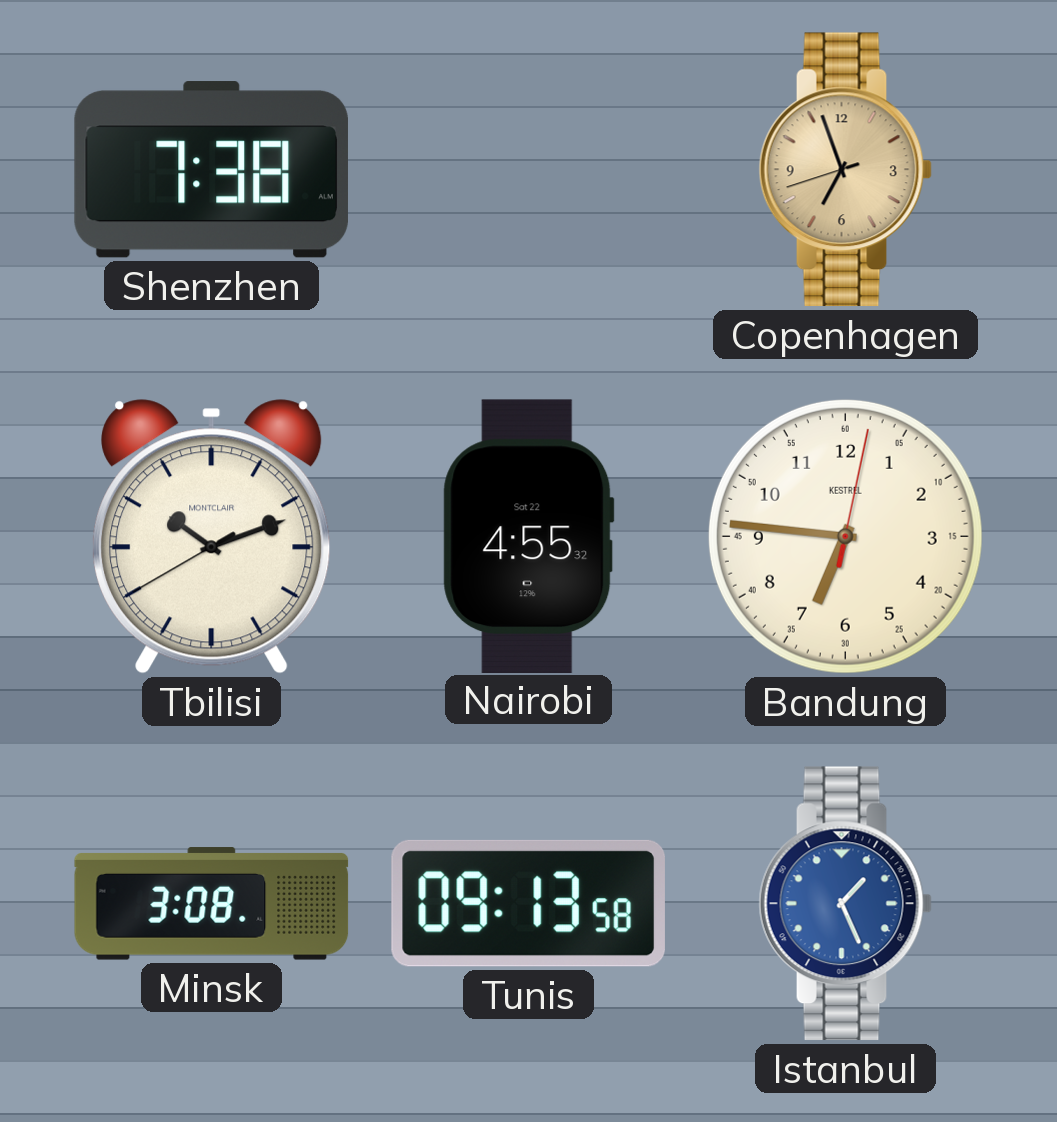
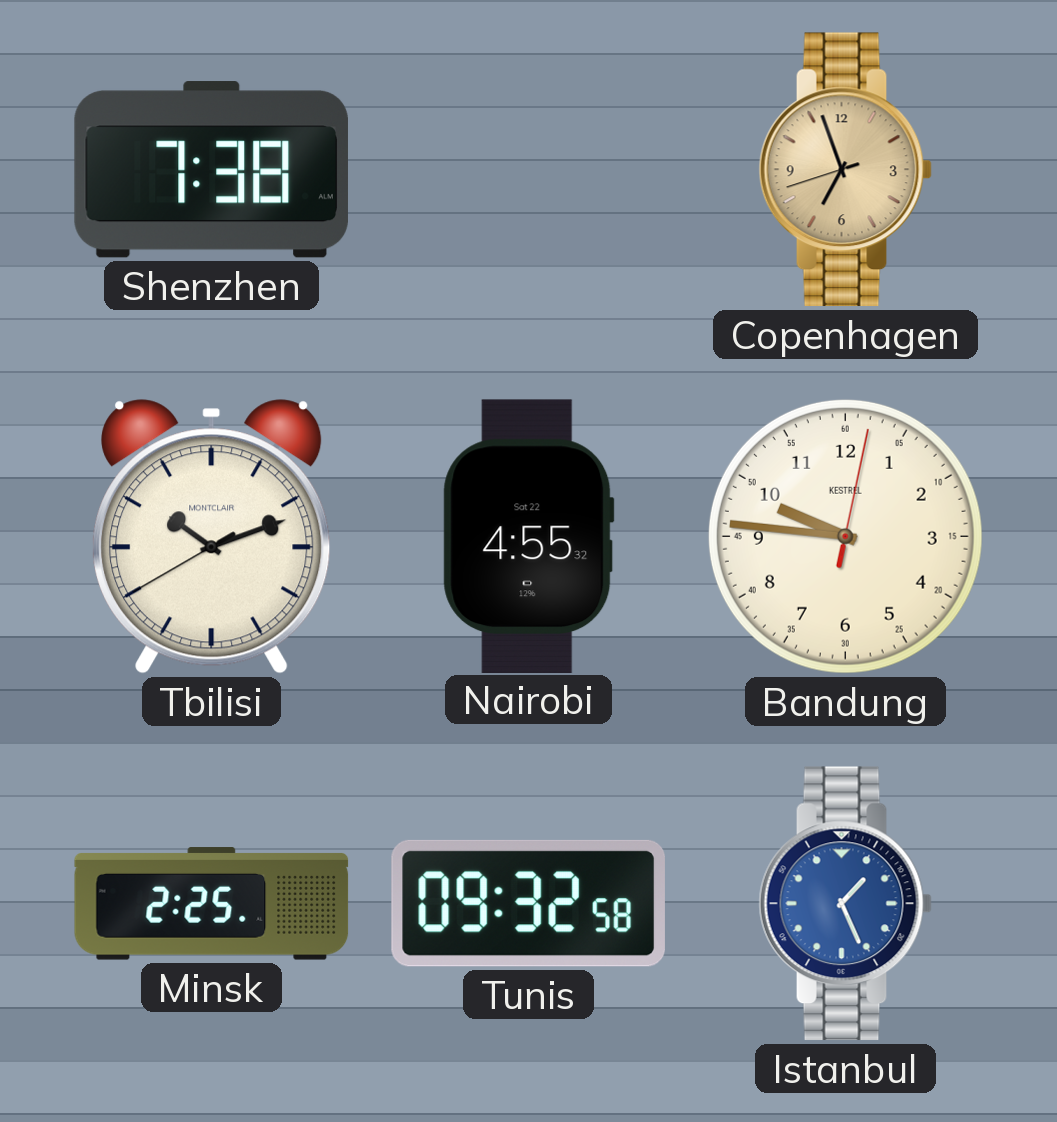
Bandung: 6:46 -> 9:46 (845, 536)
Minsk: 3:08 -> 2:25 (212, 904)
Tunis: 09:13 -> 09:32 (528, 903)
